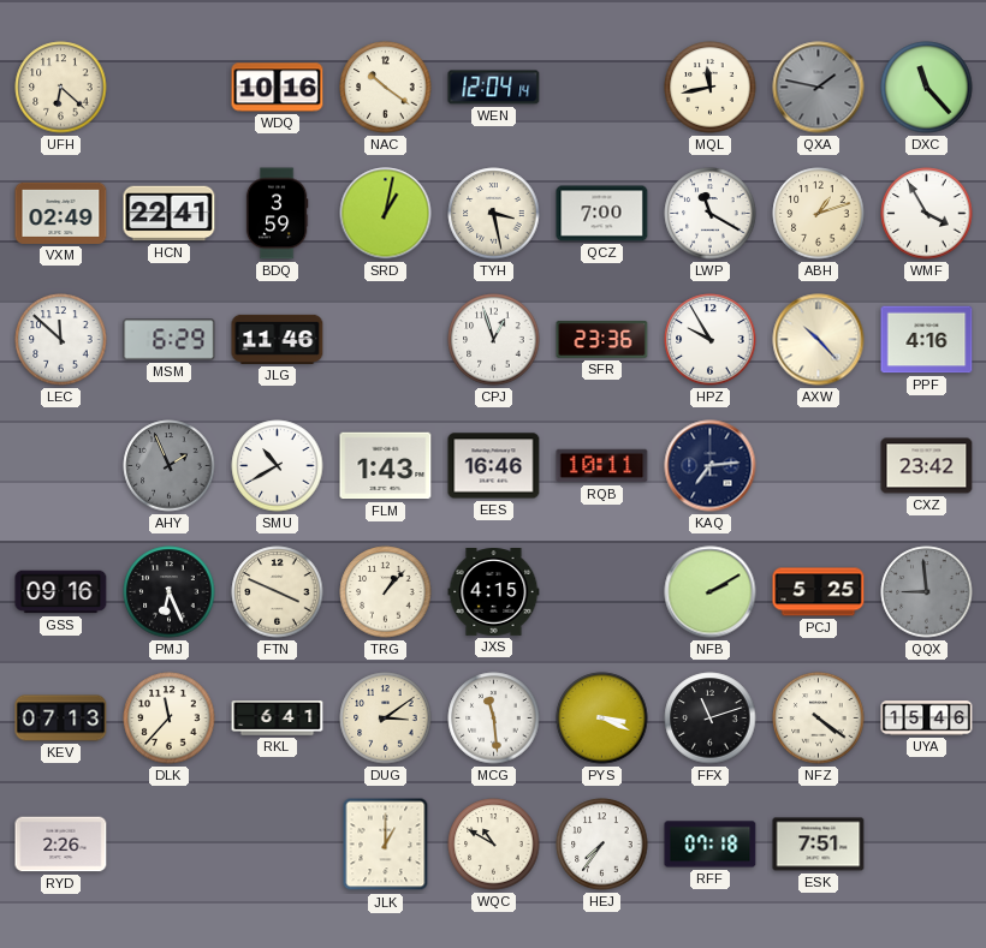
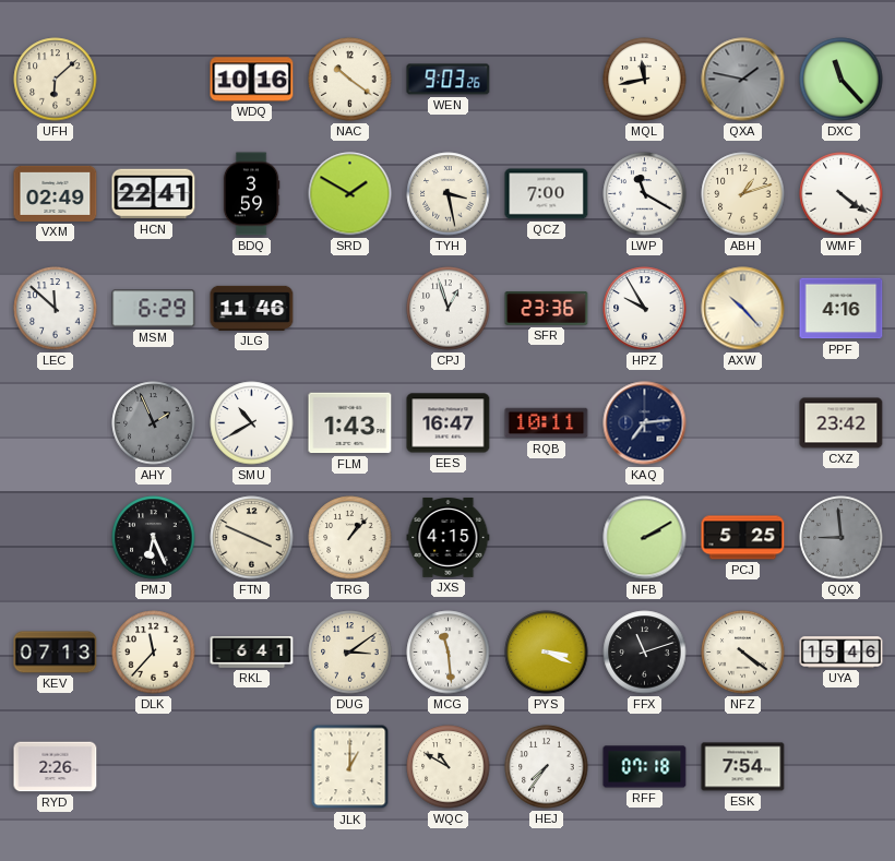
UFH: 6:22 -> 6:08 (56, 80)
WEN: 12:04 -> 9:03 (449, 80)
SRD: 1:02 -> 1:50 (350, 194)
WMF: 3:55 -> 4:21 (842, 194)
EES: 16:46 -> 16:47 (449, 423)
GSS: 09:16 -> none (61, 592)
ESK: 7:51 -> 7:54 (743, 767)
